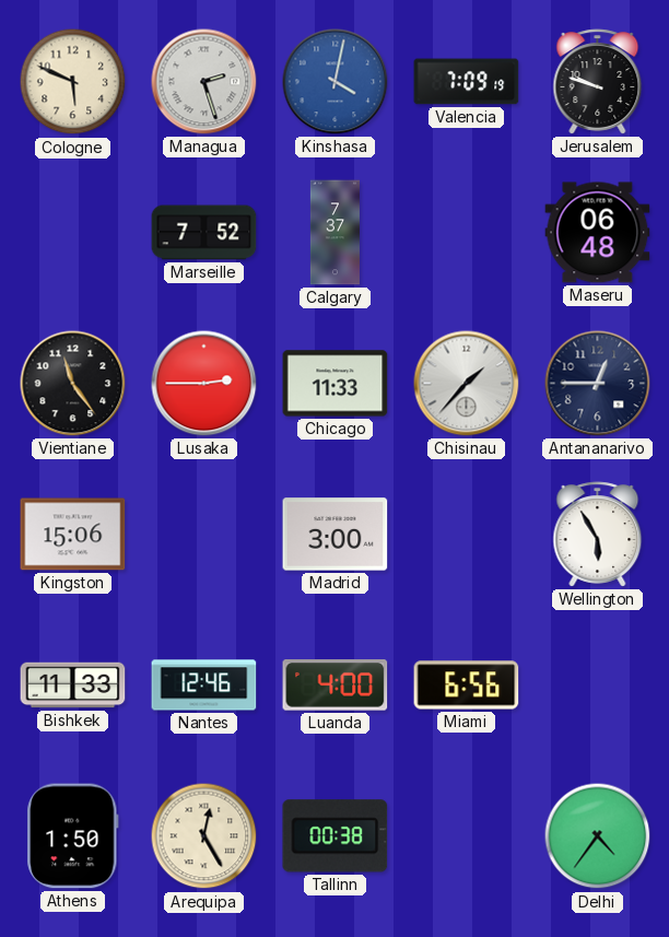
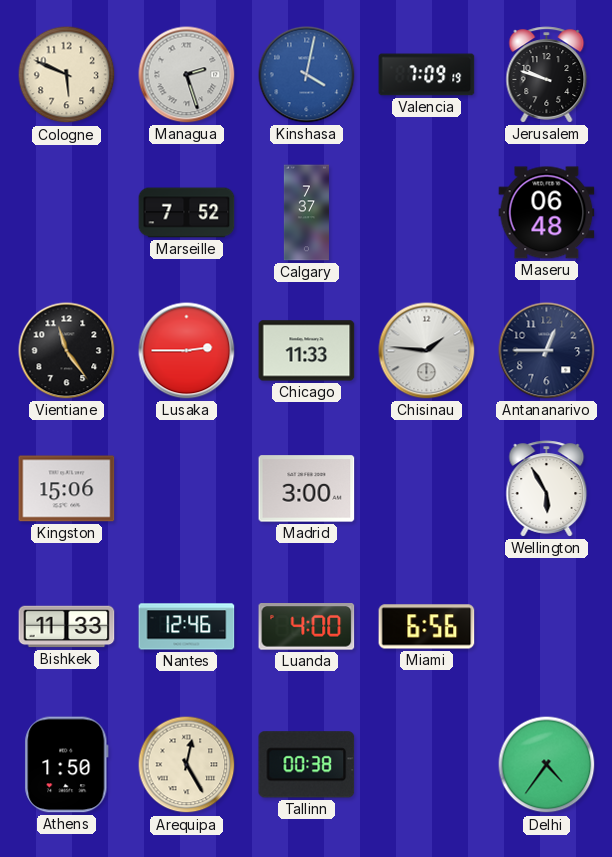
Chisinau: 1:37 -> 1:46 (427, 351)
